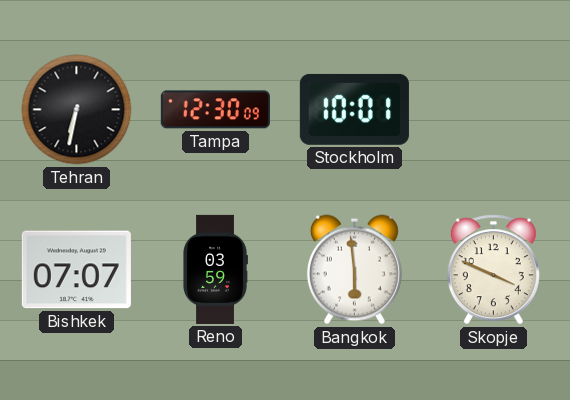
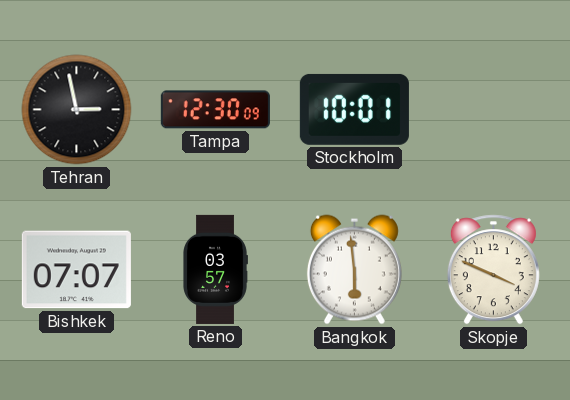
Tehran: 6:32 -> 2:58 (77, 110)
Reno: 03:59 -> 03:57 (215, 269)
